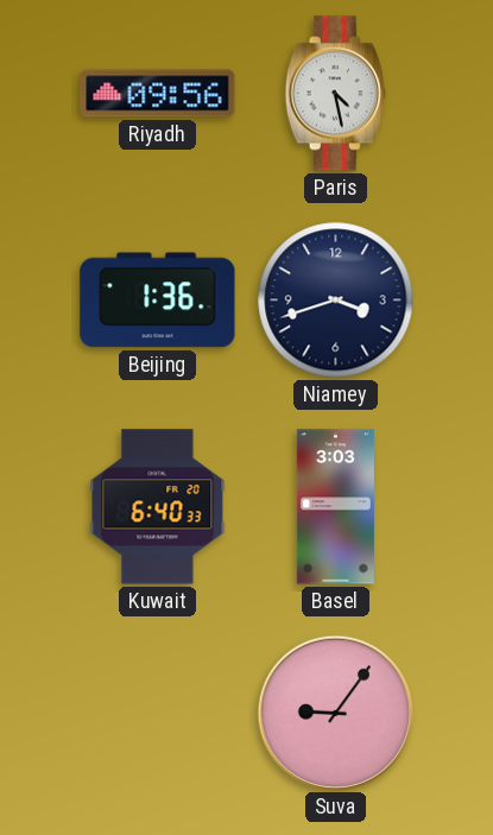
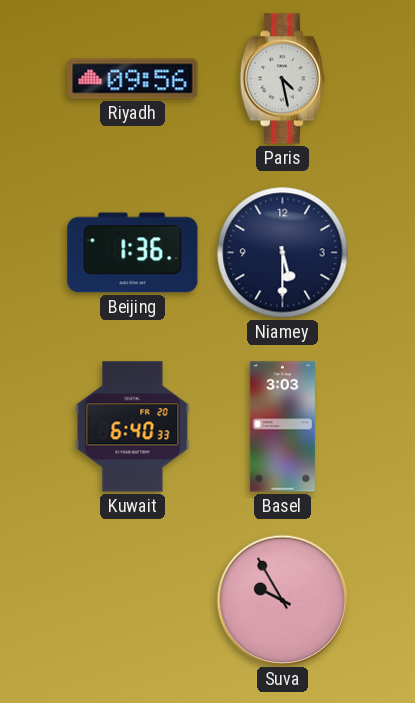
Niamey: 3:42 -> 5:30 (283, 253)
Suva: 9:06 -> 9:55 (282, 600)
